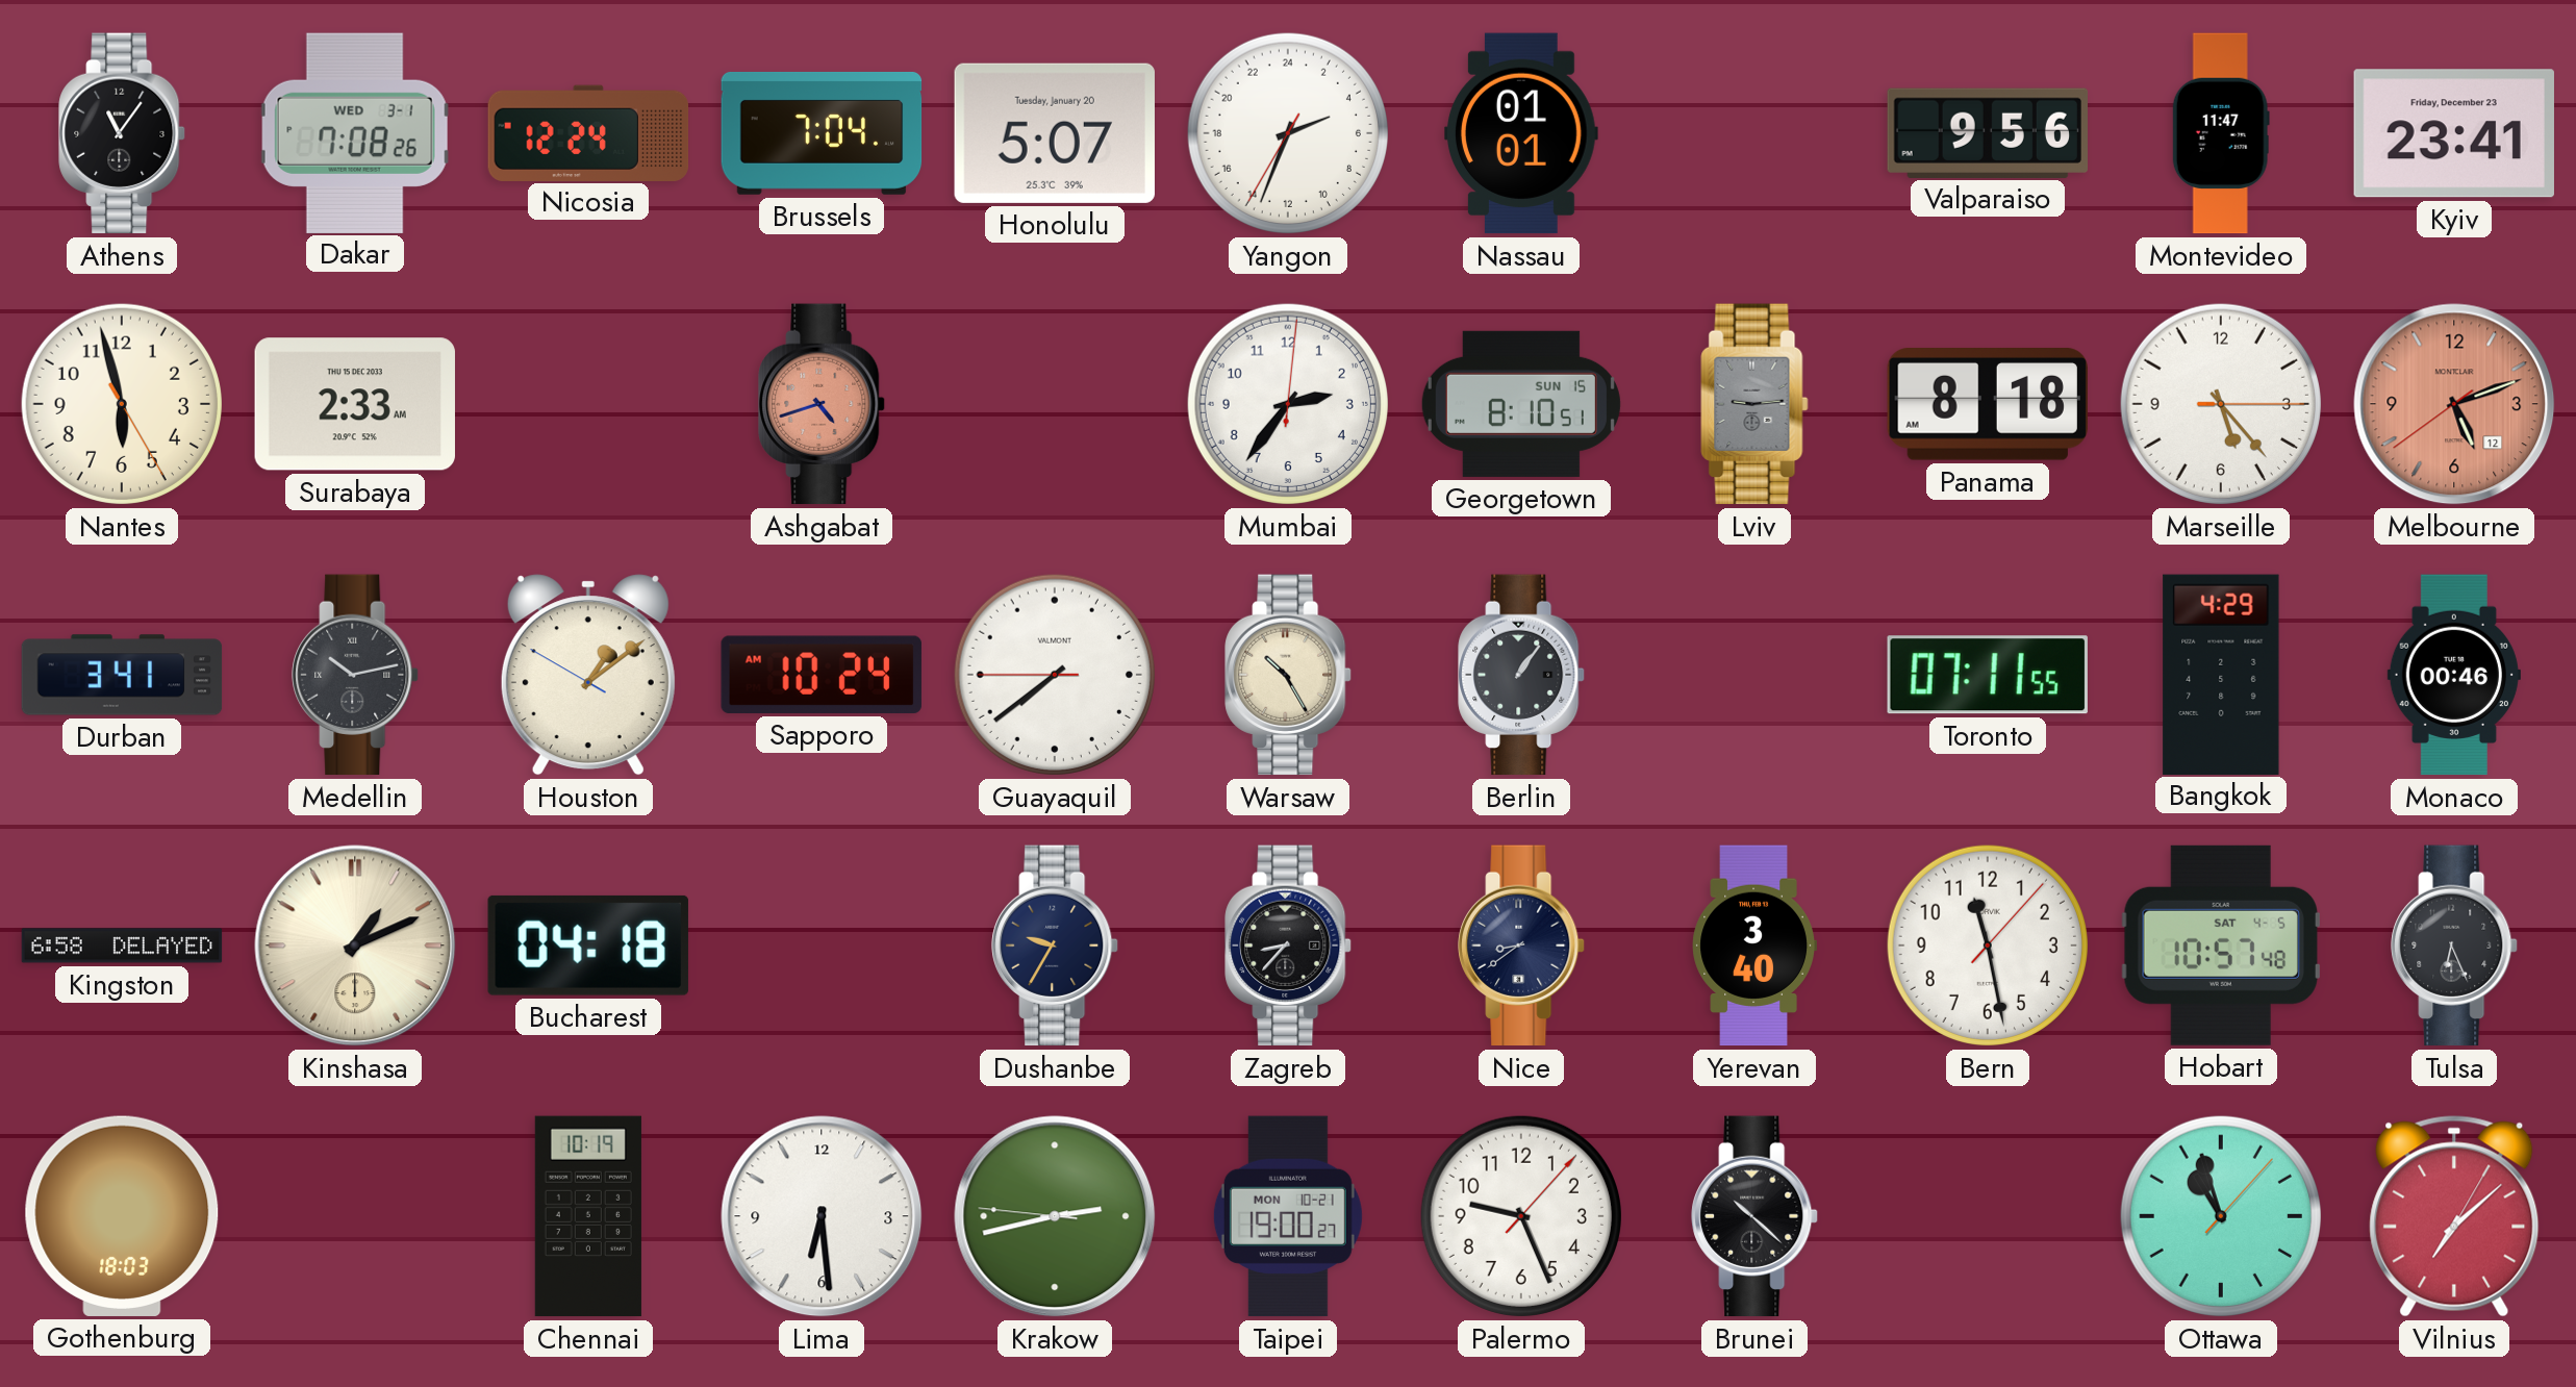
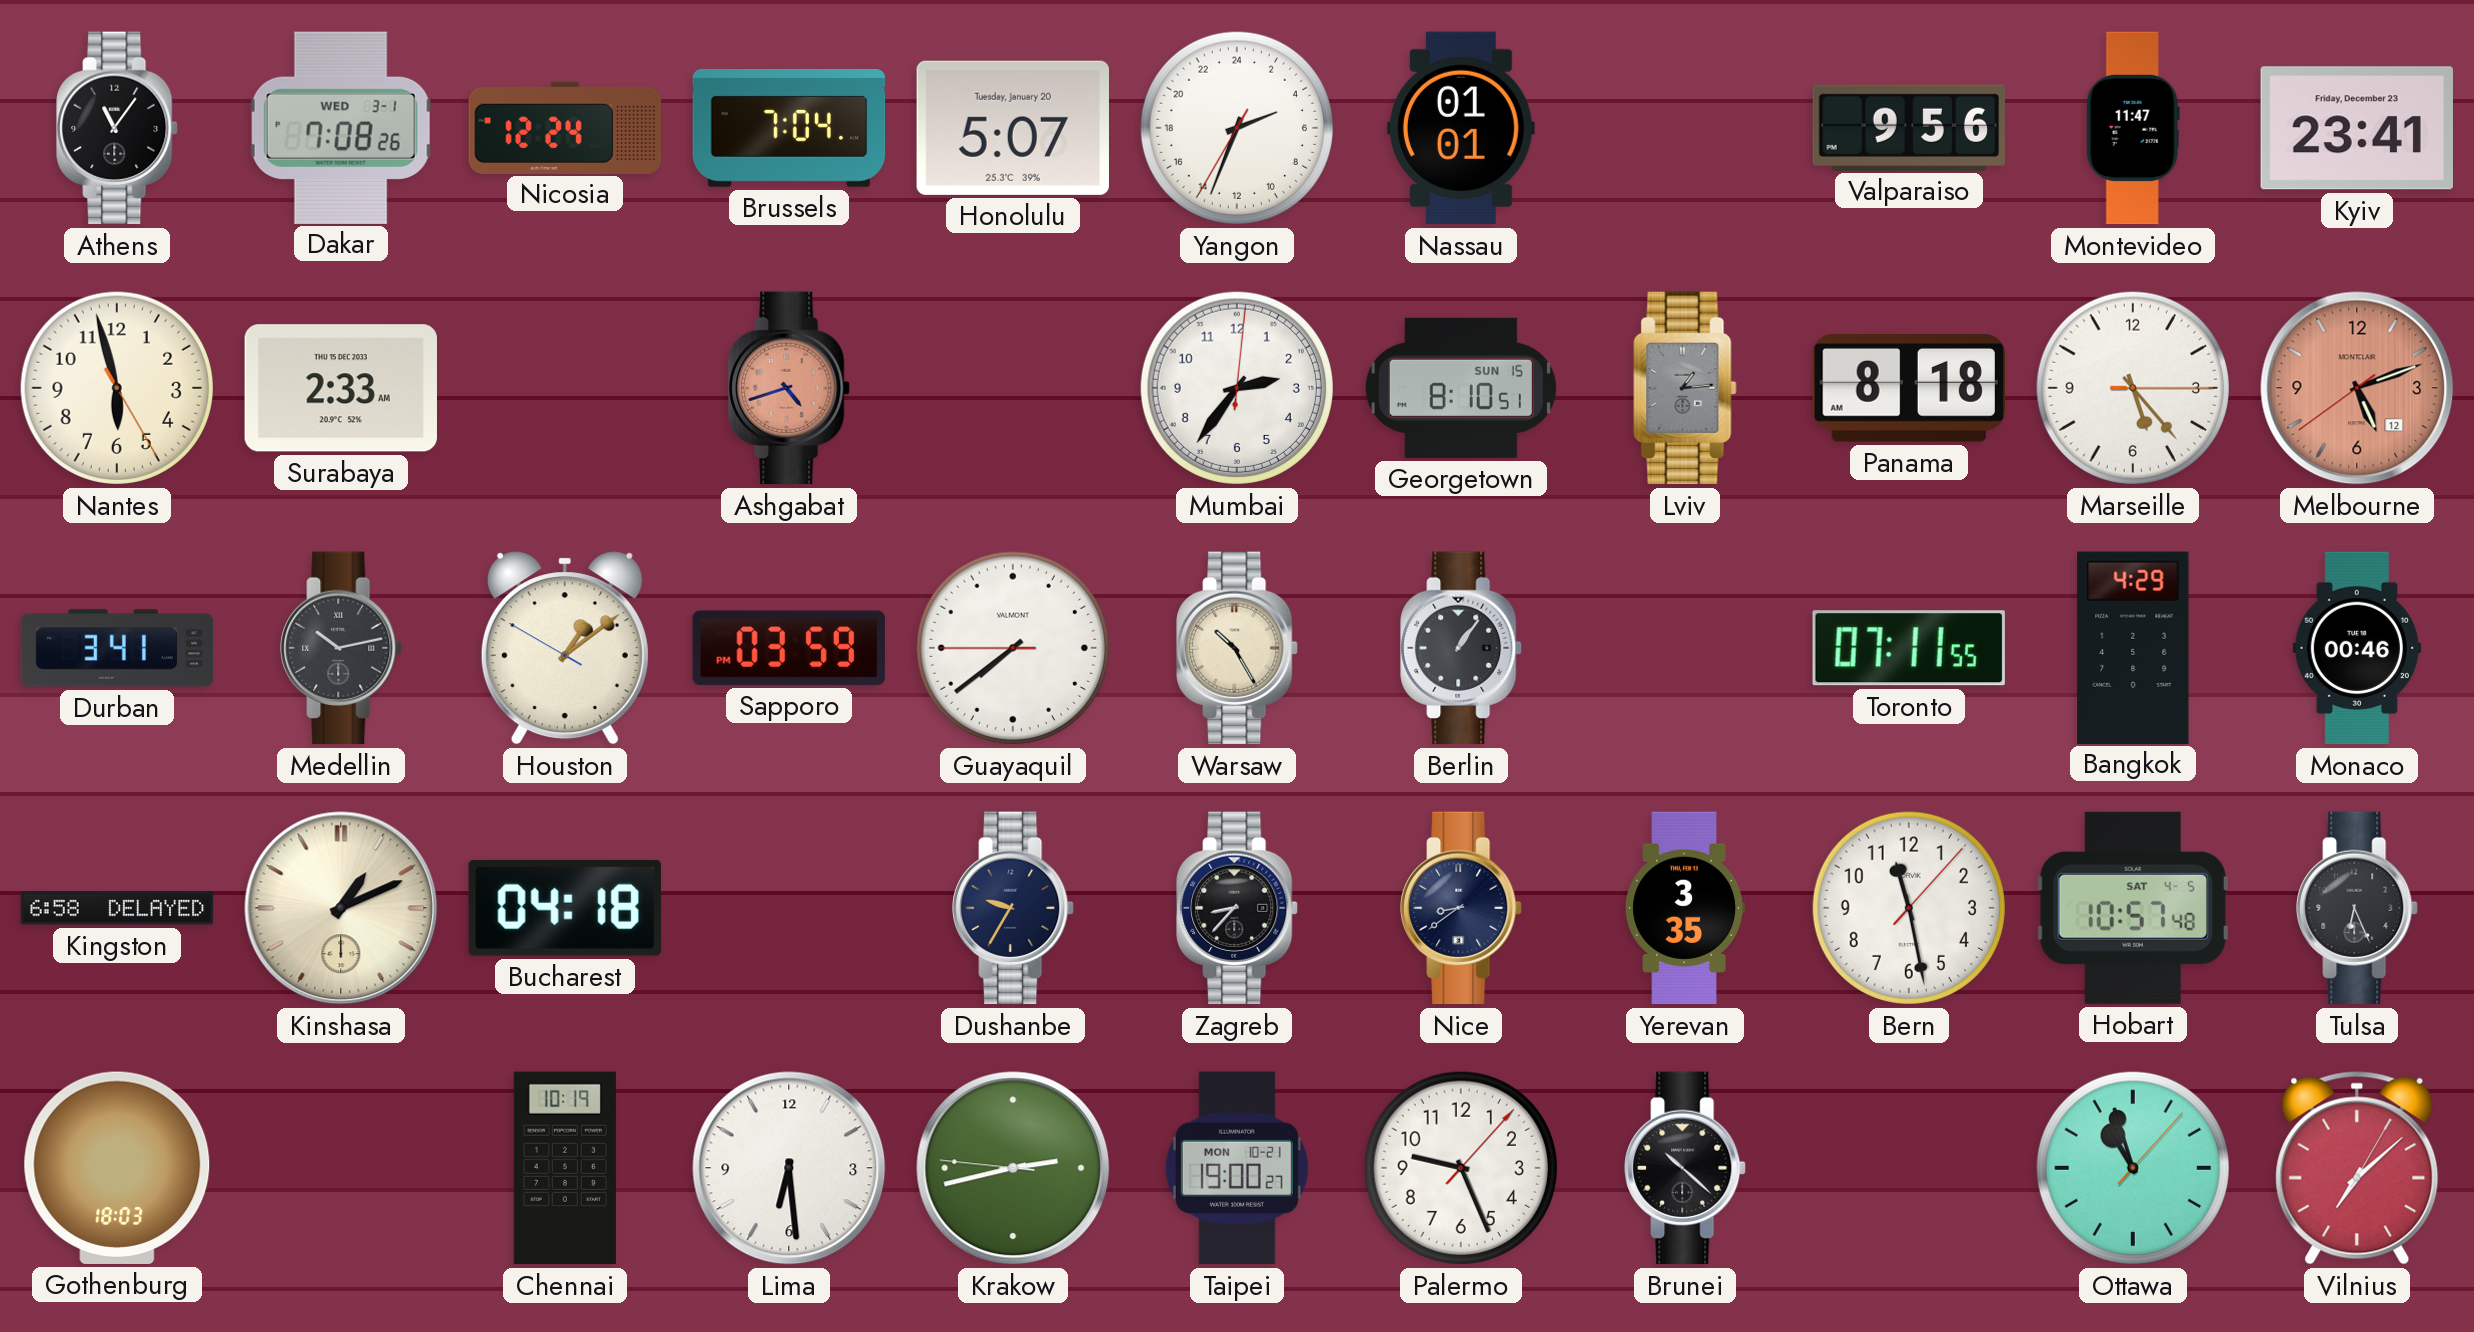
Lviv: 9:14 -> 1:14 (1685, 388)
Sapporo: 10:24 -> 03:59 (789, 648)
Yerevan: 3:40 -> 3:35 (1684, 908)
